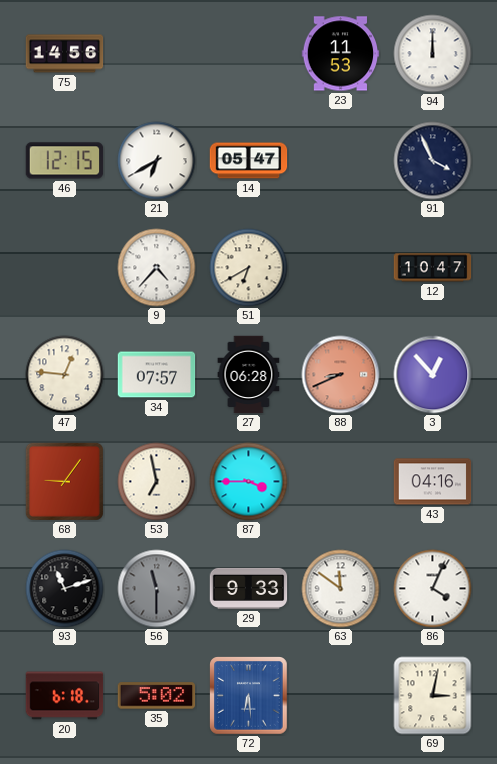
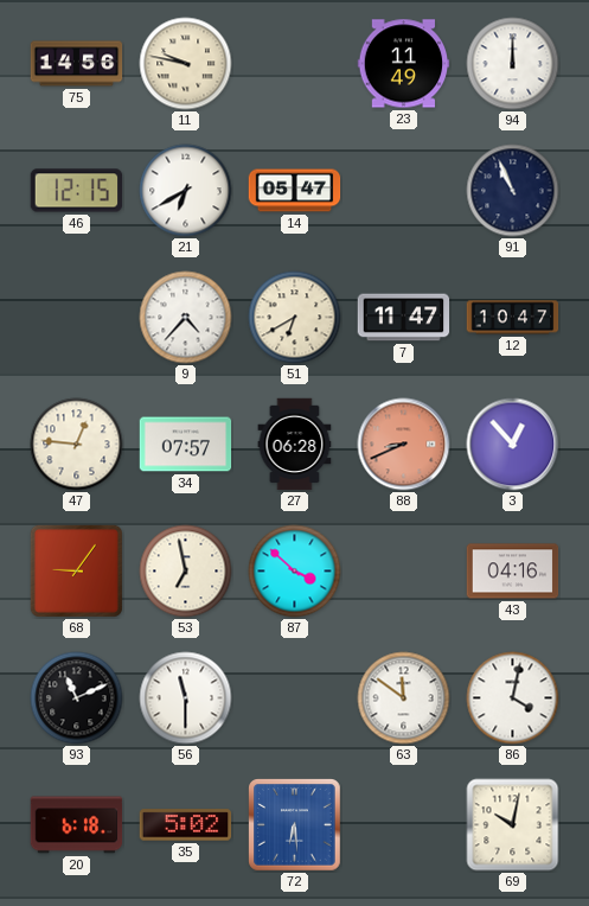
11: none -> 9:47 (186, 64)
23: 11:53 -> 11:49 (404, 64)
91: 3:56 -> 10:56 (513, 191)
7: none -> 11:47 (404, 318)
87: 3:45 -> 3:52 (295, 572)
93: 11:12 -> 11:11 (77, 698)
56 dial: grey -> white (186, 698)
29: 9:33 -> none (249, 588)
86: 4:04 -> 4:02 (513, 698)
69: 3:02 -> 10:02 (513, 825)
